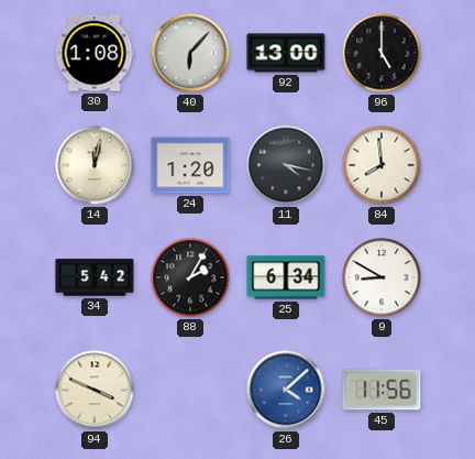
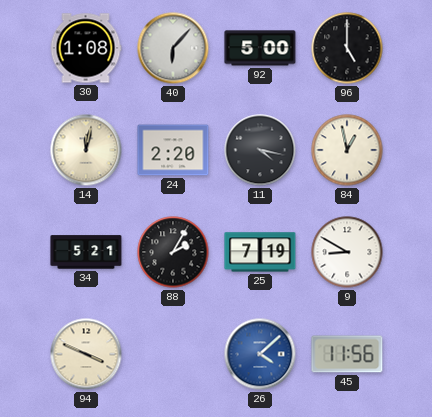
92: 13:00 -> 5:00 (260, 48)
24: 1:20 -> 2:20 (173, 150)
84: 7:59 -> 12:58 (347, 150)
34: 5:42 -> 5:21 (86, 252)
25: 6:34 -> 7:19 (260, 252)
